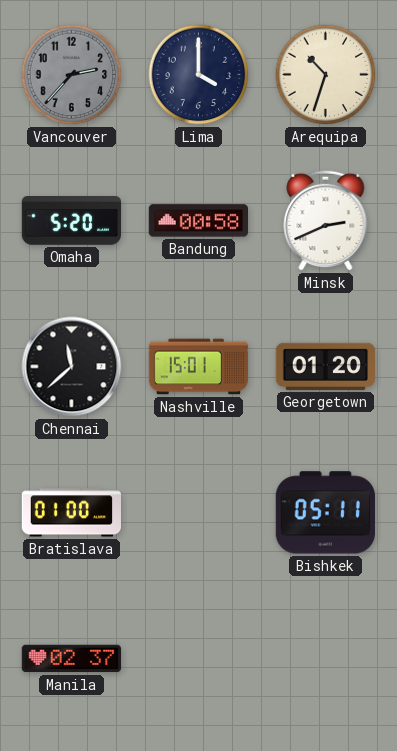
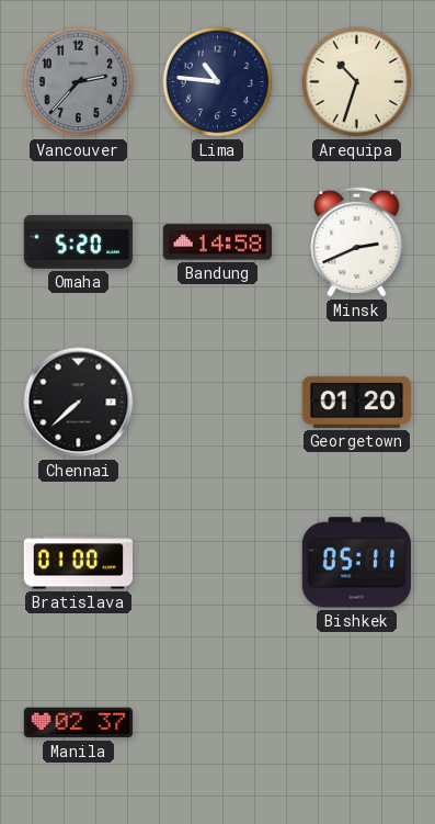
Lima: 4:00 -> 10:46 (218, 82)
Bandung: 00:58 -> 14:58 (217, 242)
Chennai: 11:38 -> 7:38 (79, 403)
Nashville: 15:01 -> none (199, 367)
